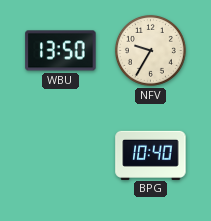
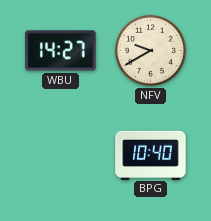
WBU: 13:50 -> 14:27 (61, 51)
NFV: 9:35 -> 9:40 (150, 50)
